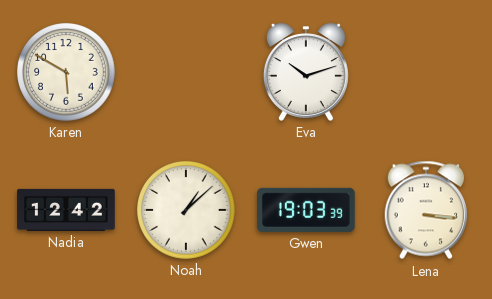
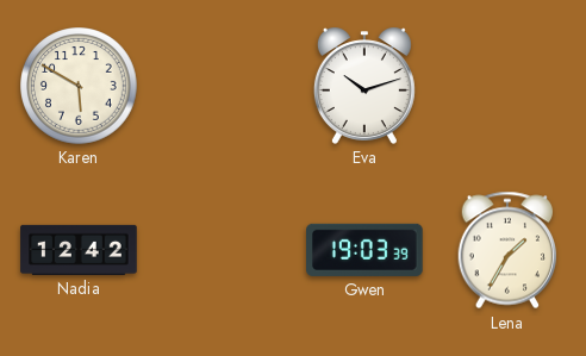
Noah: 1:08 -> none (187, 211)
Lena: 3:16 -> 1:35 (507, 250)
